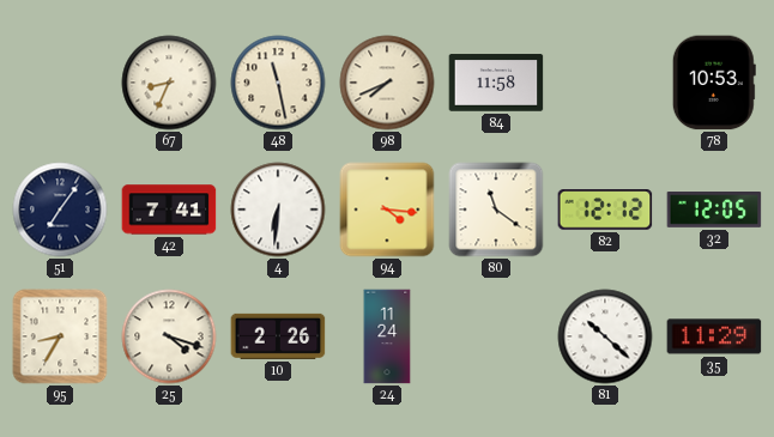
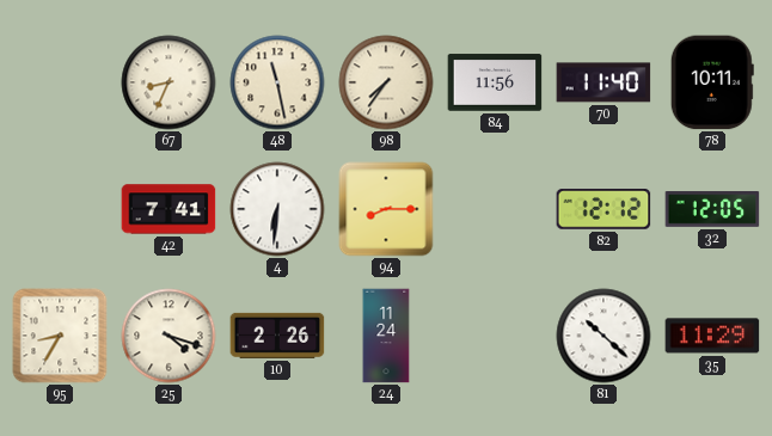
98: 7:41 -> 7:36 (386, 82)
84: 11:58 -> 11:56 (495, 82)
70: none -> 11:40 (603, 82)
78: 10:53 -> 10:11 (712, 82)
51: 7:06 -> none (60, 210)
94: 4:16 -> 8:15 (386, 209)
80: 11:21 -> none (496, 210)
